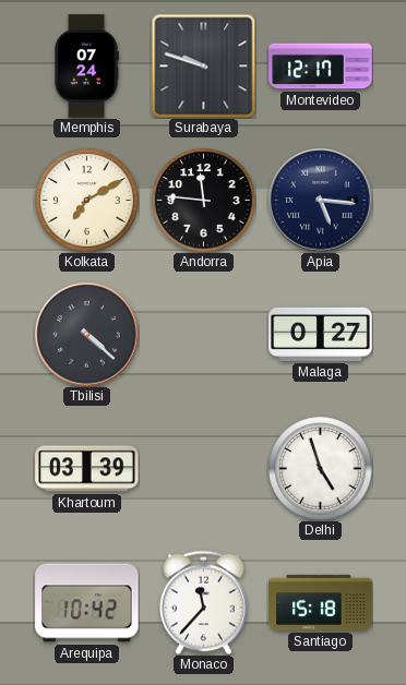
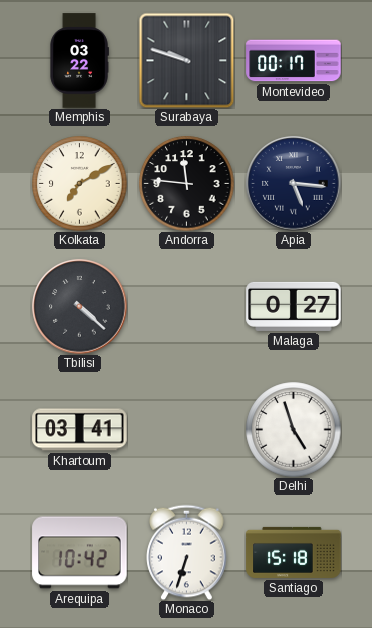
Memphis: 07:24 -> 03:22 (79, 61)
Montevideo: 12:17 -> 00:17 (294, 61)
Khartoum: 03:39 -> 03:41 (80, 430)
Monaco: 11:37 -> 6:33 (187, 552)
